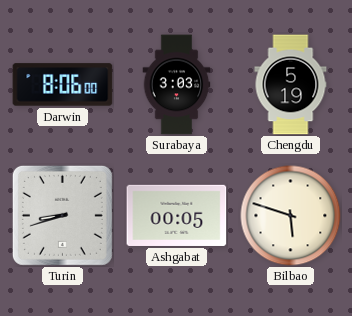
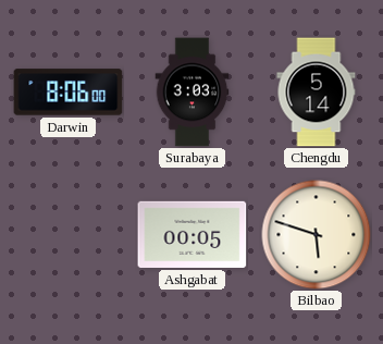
Chengdu: 5:19 -> 5:14 (317, 93)
Turin: 8:42 -> none (62, 215)
